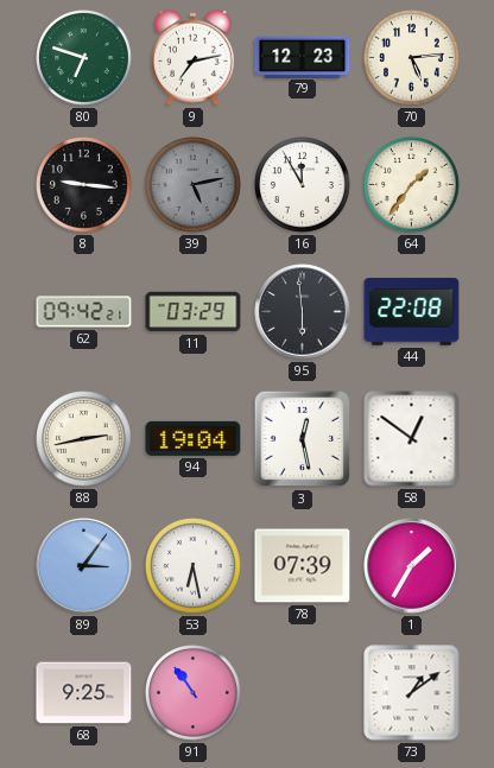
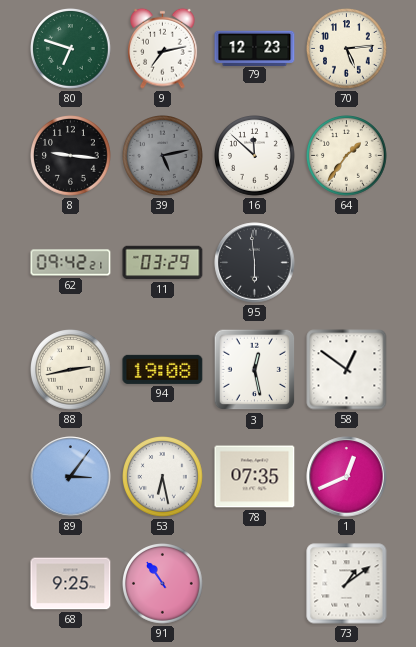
16: 11:55 -> 11:52 (255, 156)
44: 22:08 -> none (412, 312)
94: 19:04 -> 19:08 (163, 369)
78: 07:39 -> 07:35 (255, 477)
1: 1:35 -> 12:41 (347, 477)
